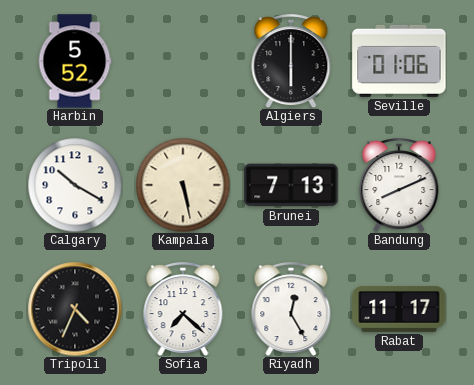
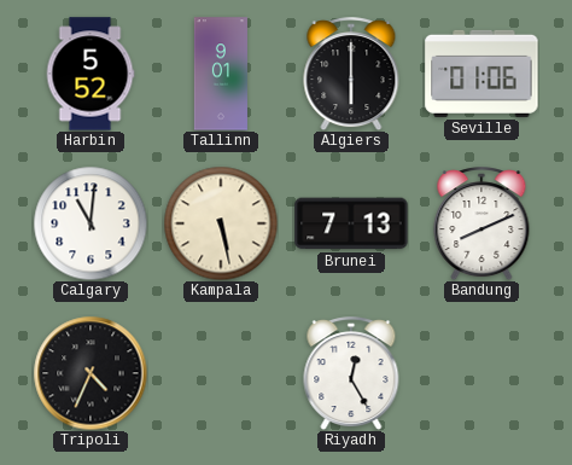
Tallinn: none -> 9:01 (221, 74)
Calgary: 10:20 -> 11:01 (91, 223)
Sofia: 7:22 -> none (183, 309)
Rabat: 11:17 -> none (399, 309)
